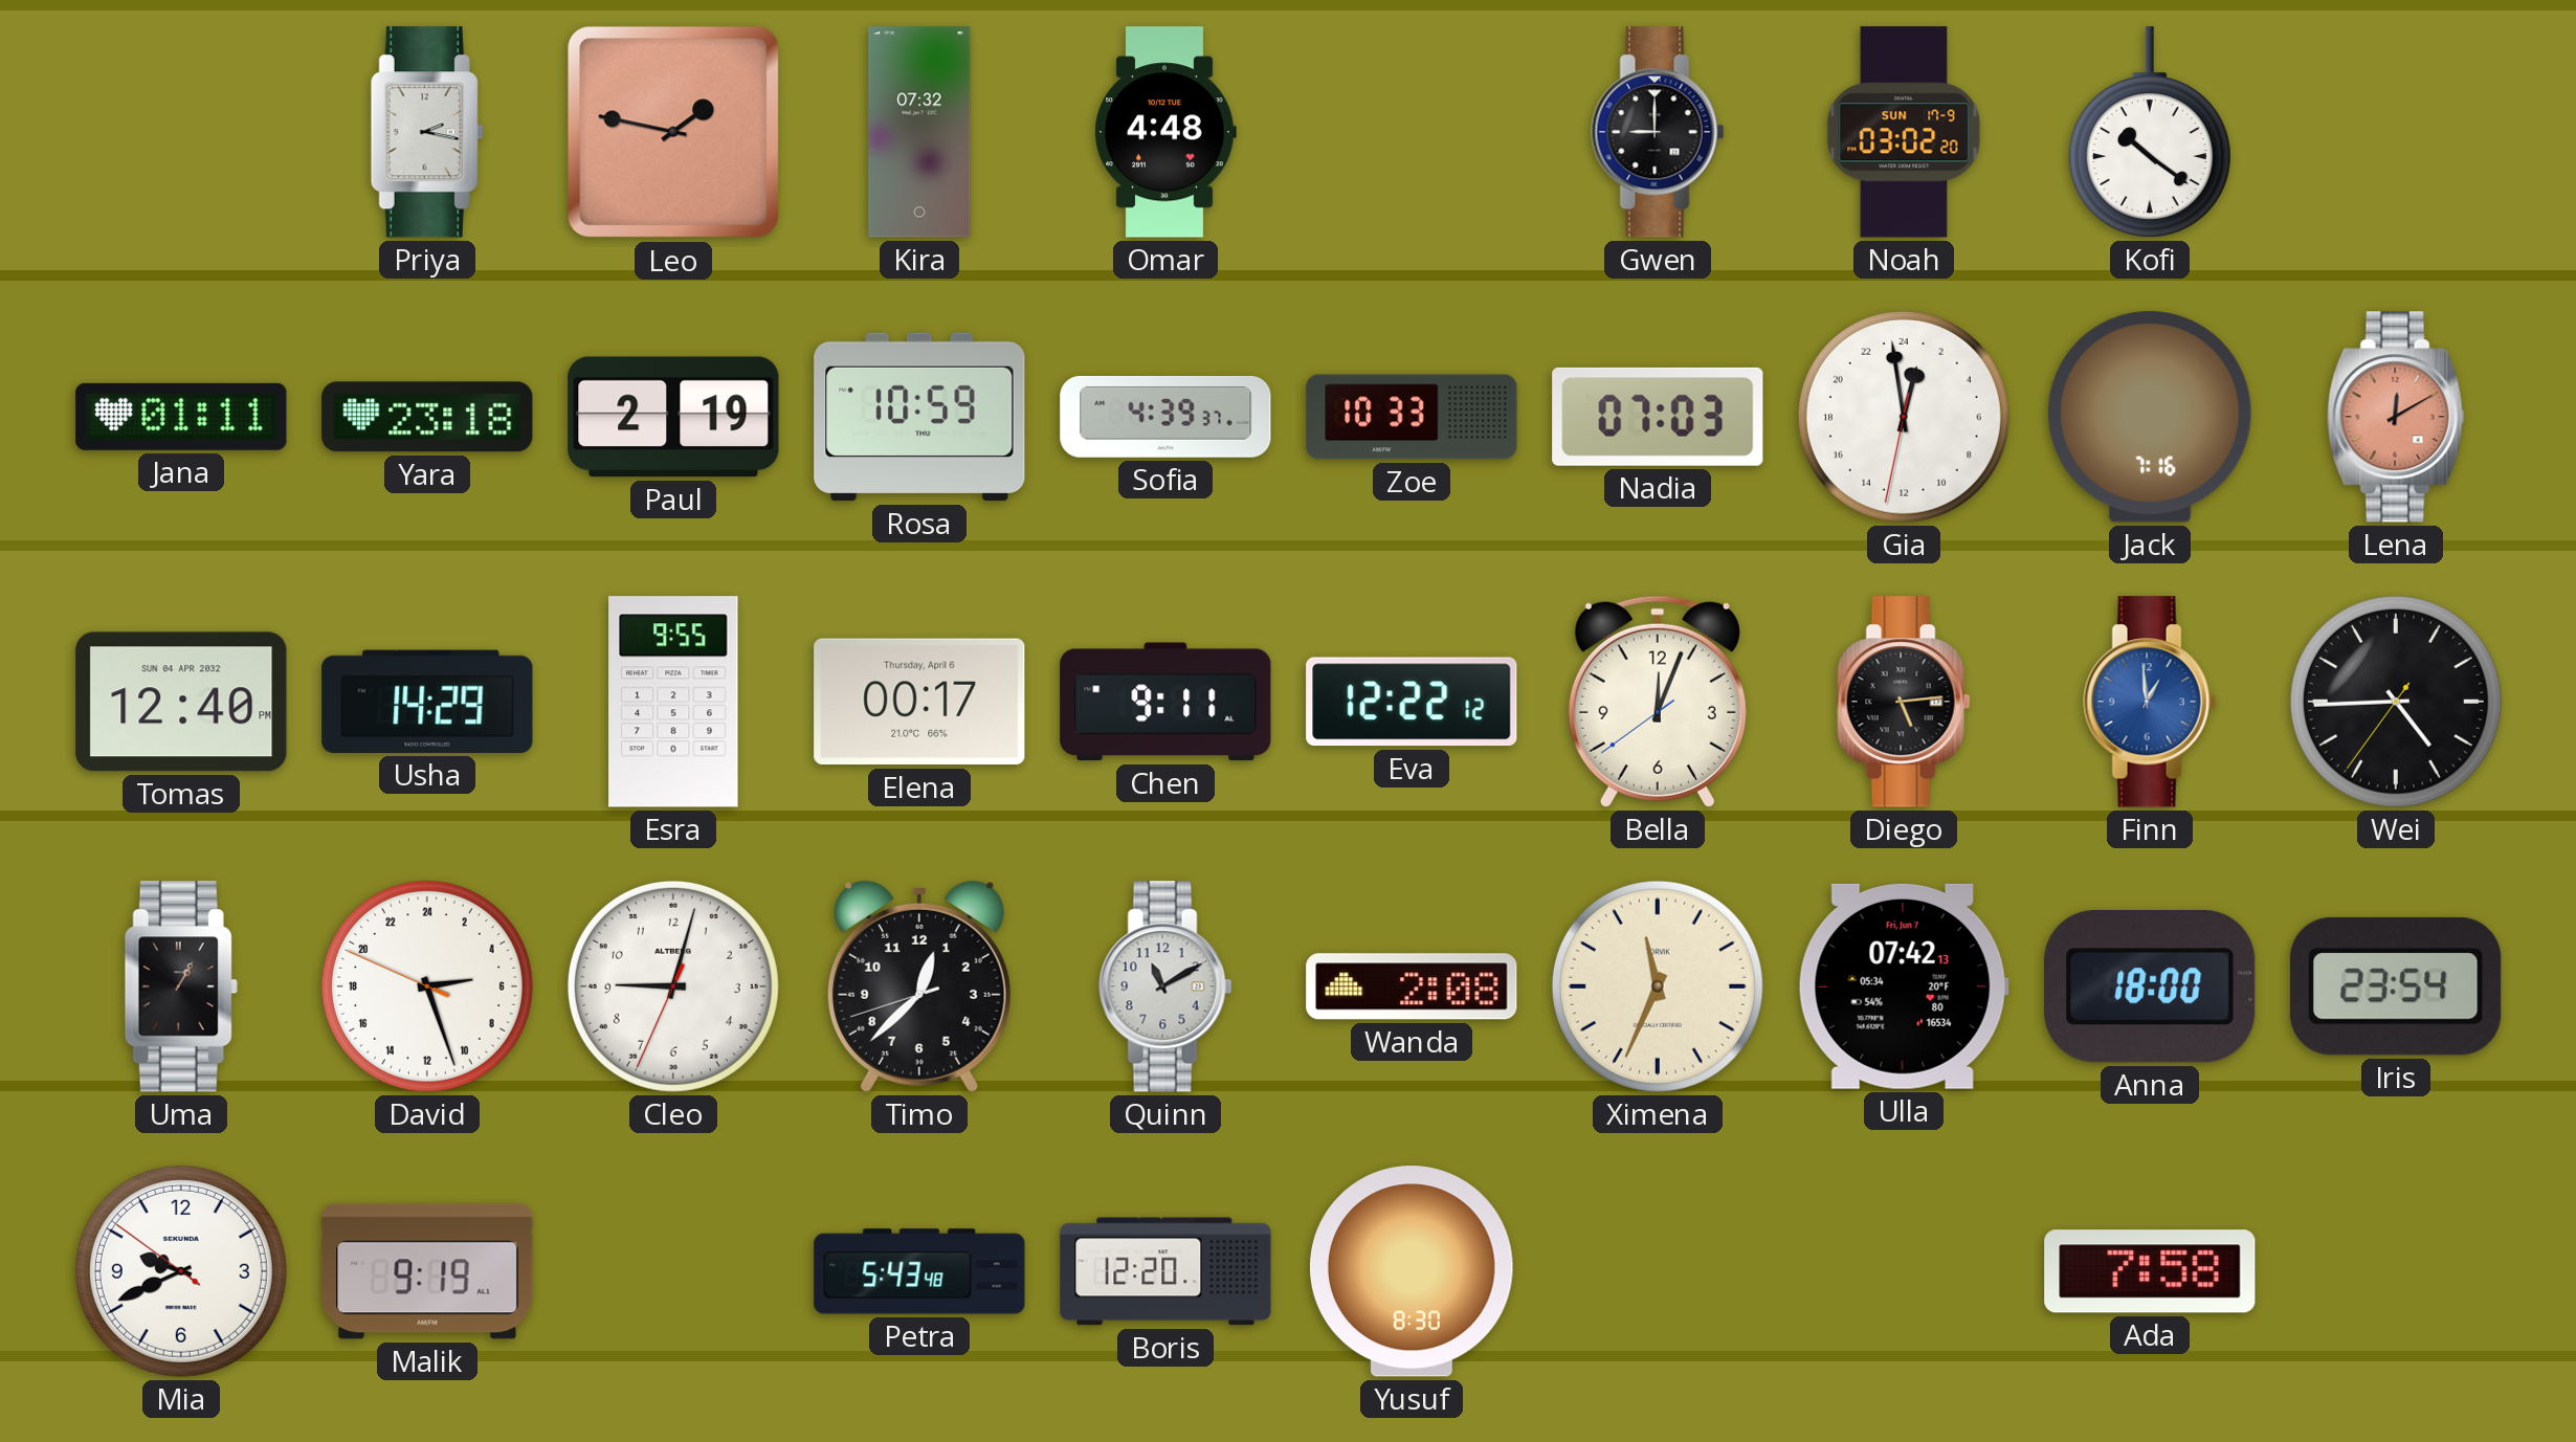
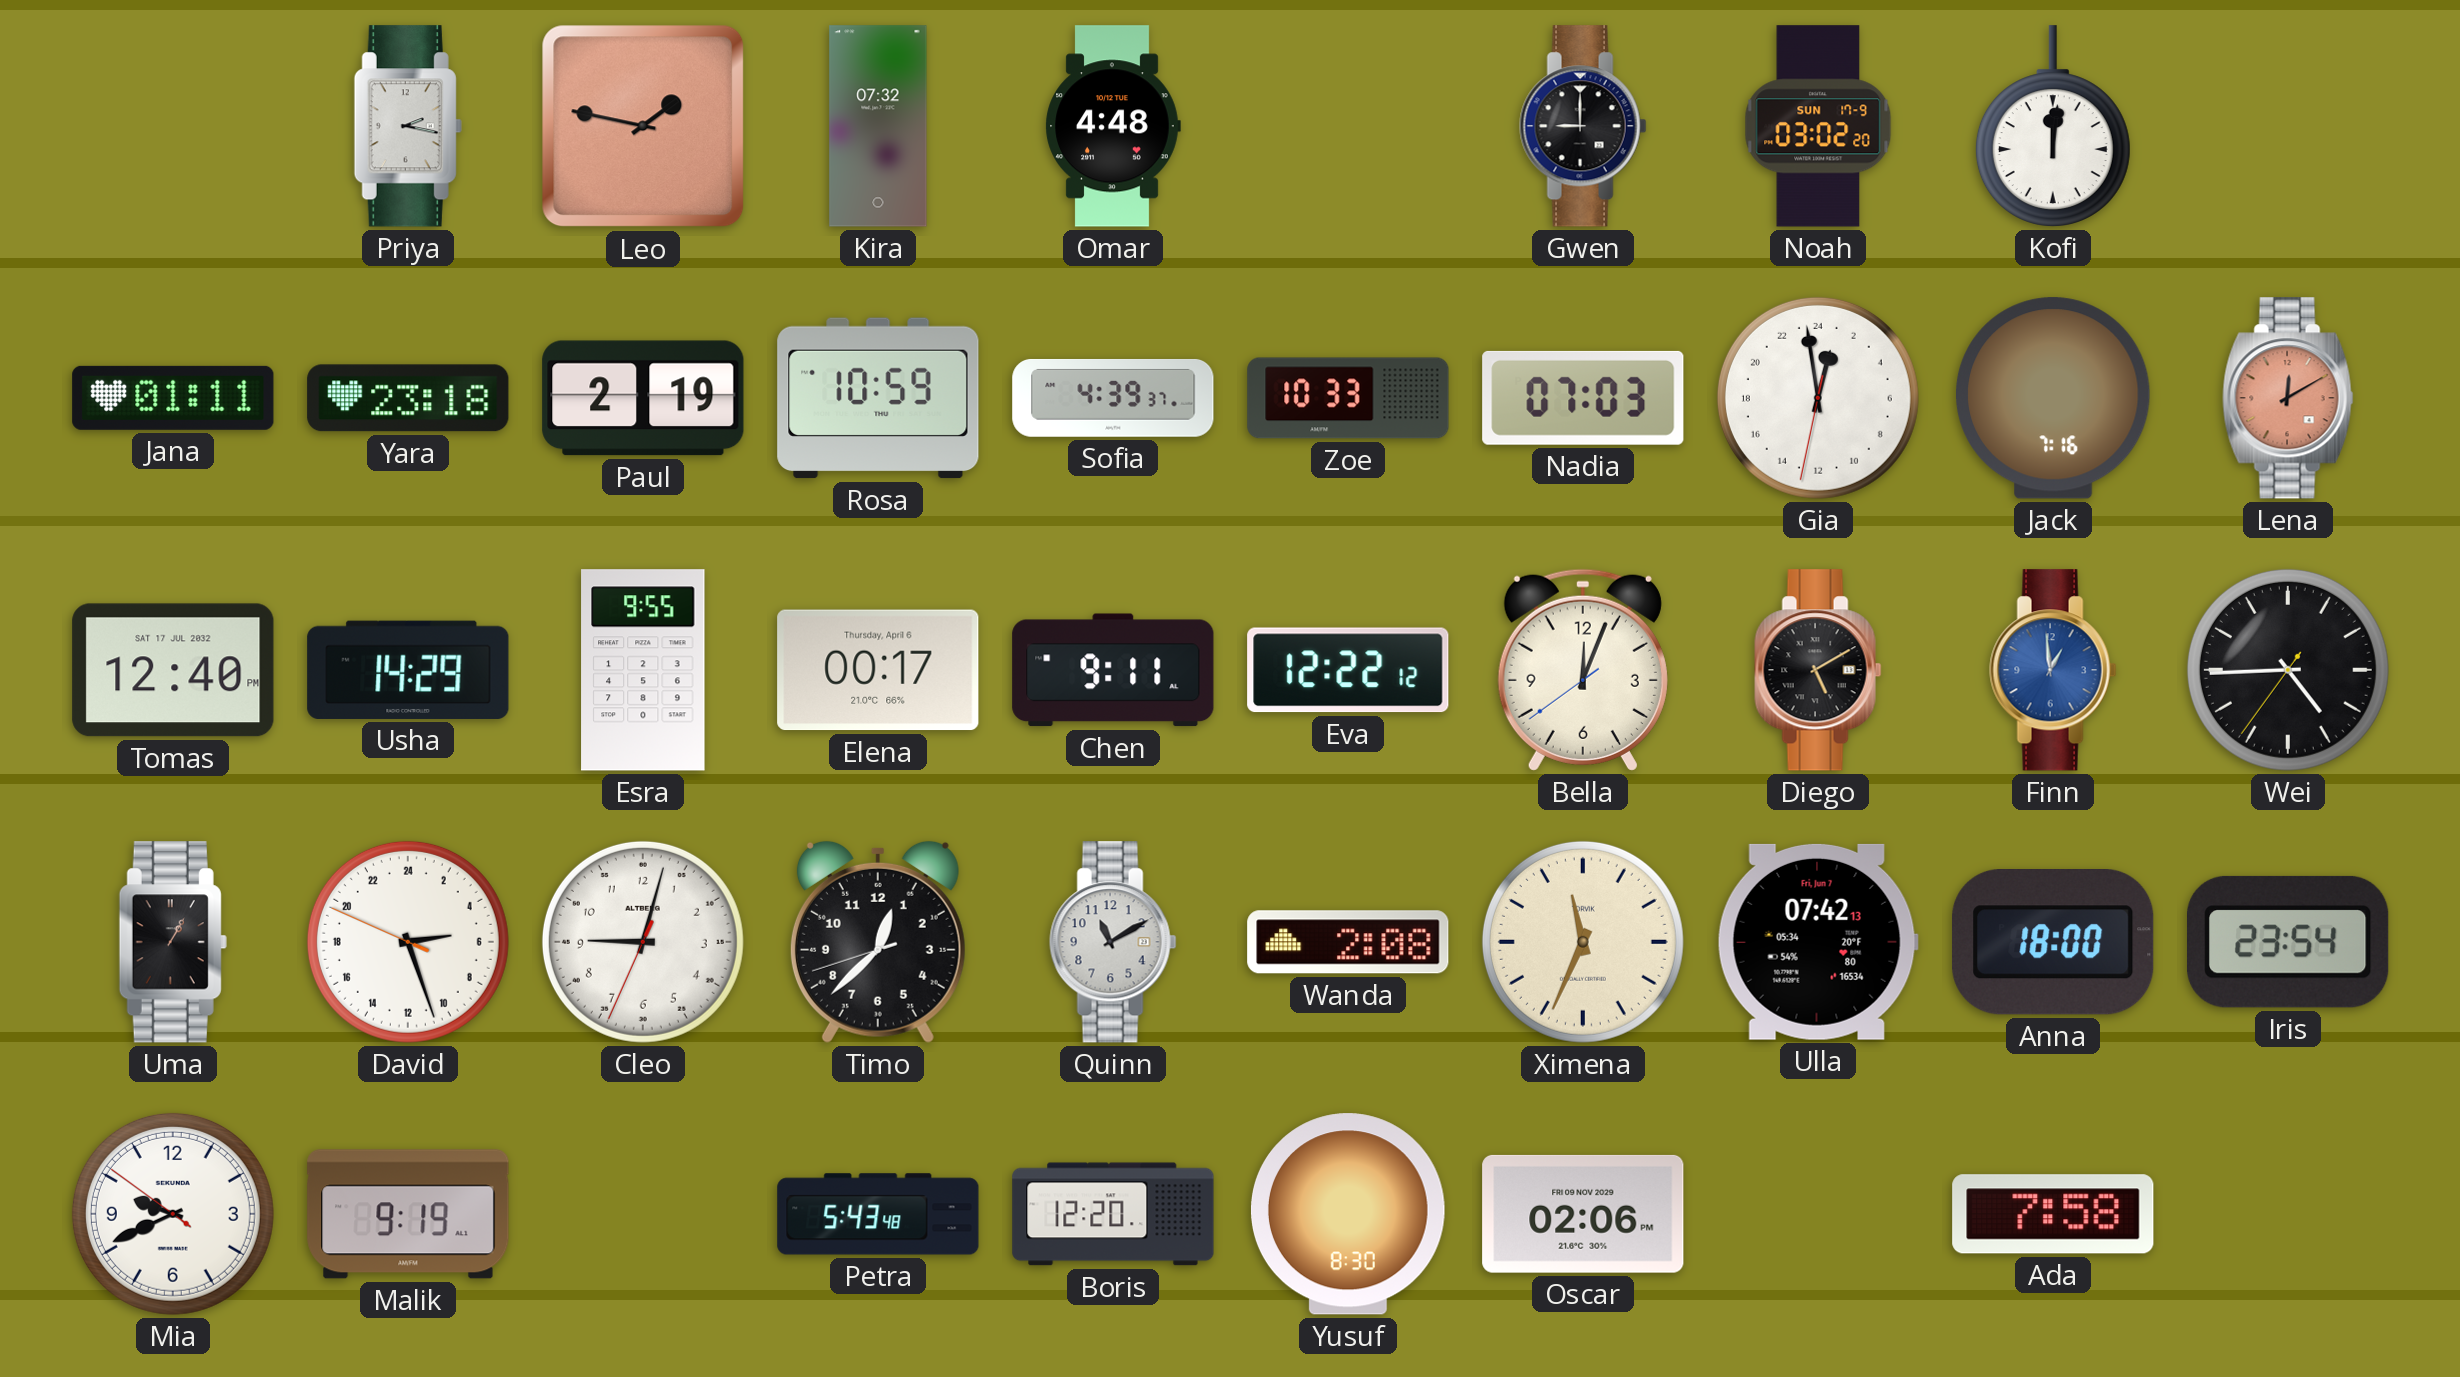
Kofi: 10:21 -> 12:01 (2053, 126)
Tomas date: SUN 04 APR 2032 -> SAT 17 JUL 2032 (173, 670)
Diego: 5:14 -> 5:10 (1818, 670)
Oscar: none -> 02:06 (1583, 1214)
